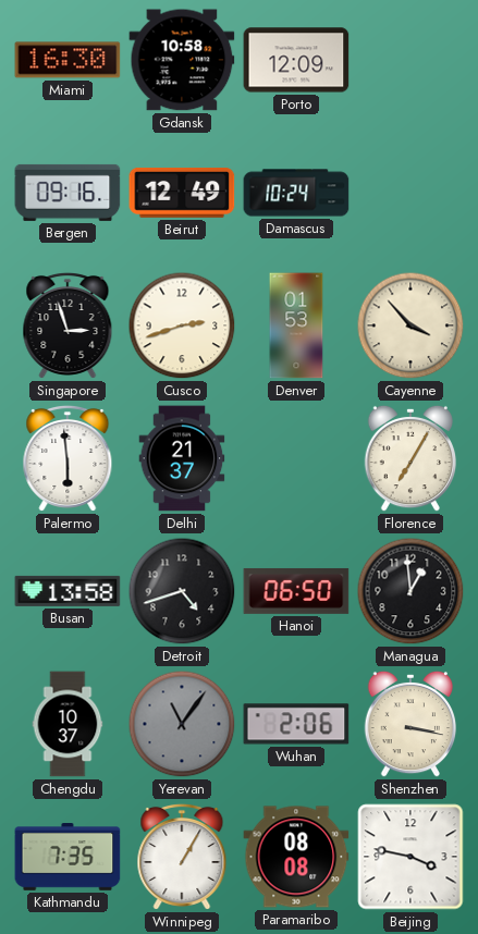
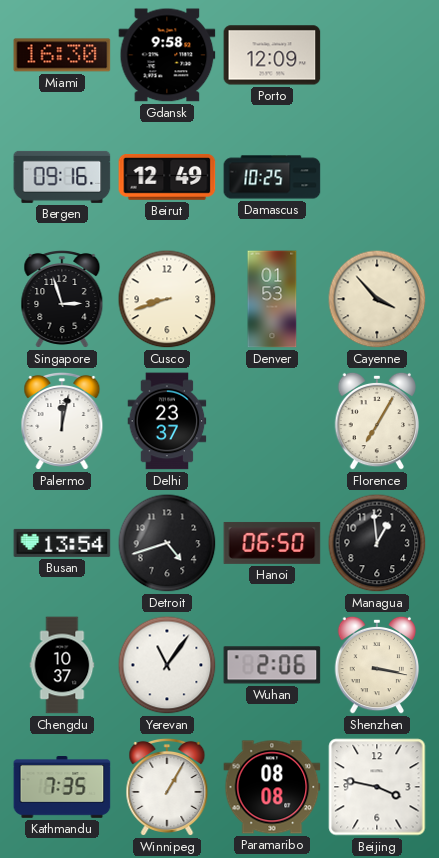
Gdansk: 10:58 -> 9:58 (167, 55)
Damascus: 10:24 -> 10:25 (272, 177)
Cusco: 2:42 -> 8:42 (167, 299)
Palermo: 5:59 -> 12:02 (62, 422)
Delhi: 21:37 -> 23:37 (167, 421)
Busan: 13:58 -> 13:54 (62, 543)
Yerevan dial: grey -> white (167, 665)
